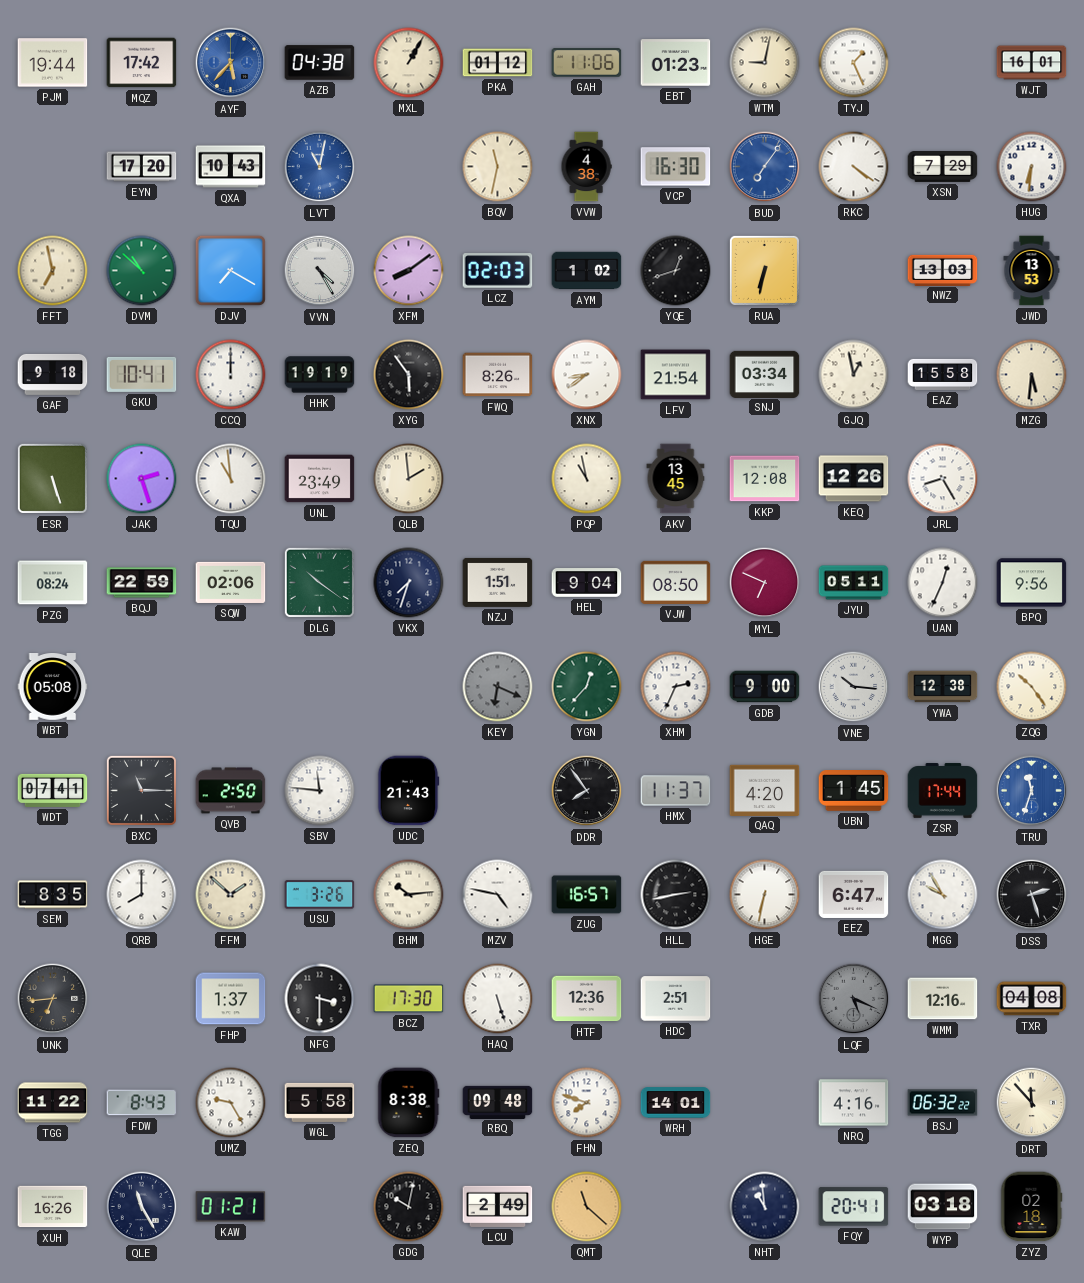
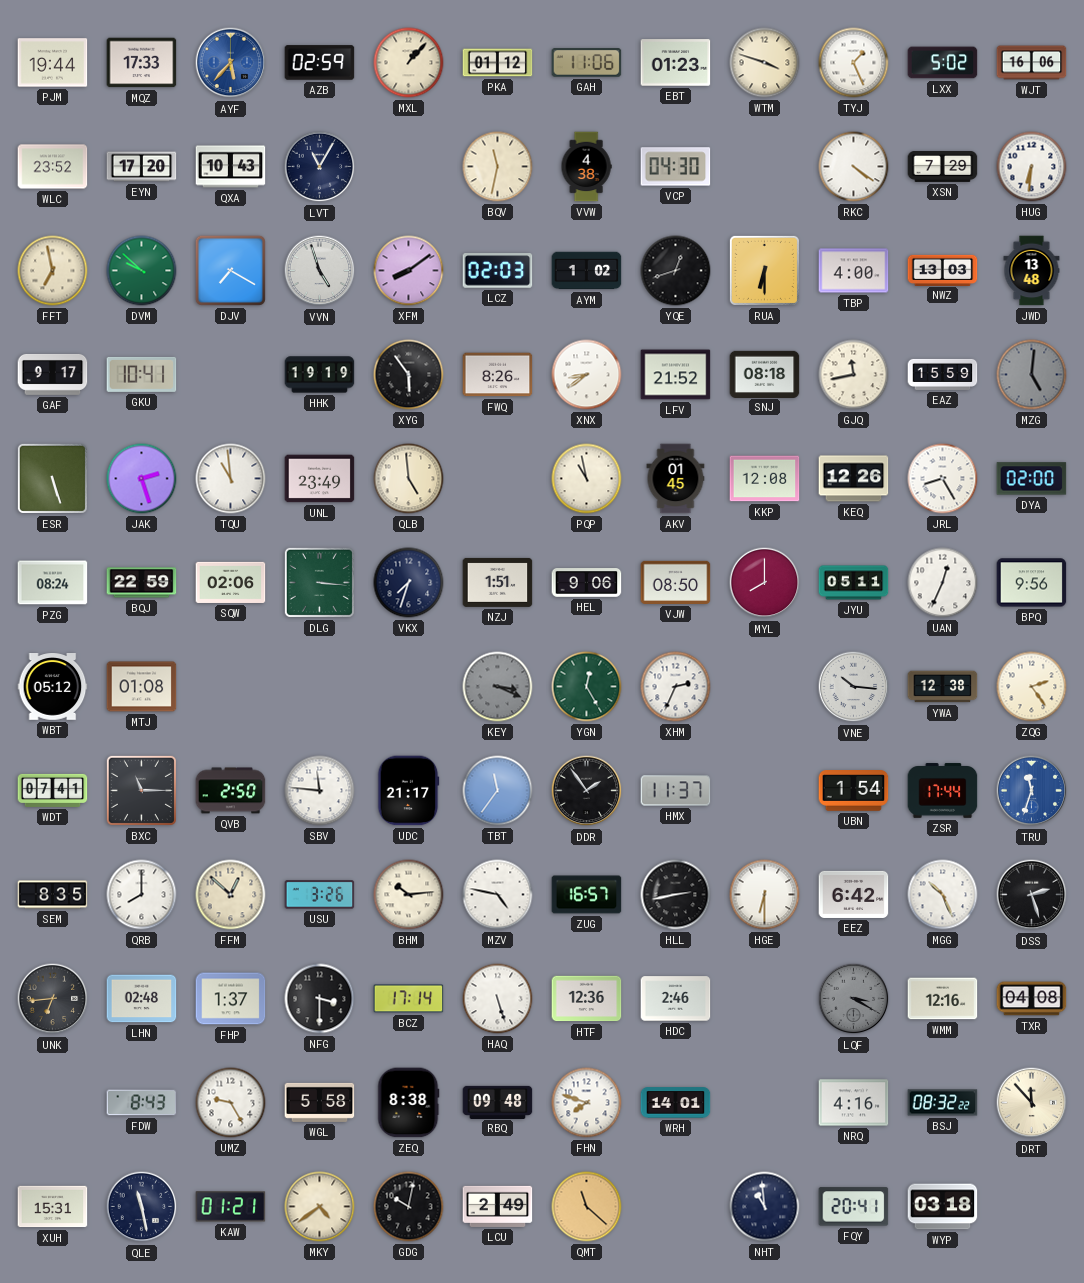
MQZ: 17:42 -> 17:33 (142, 63)
AZB: 04:38 -> 02:59 (320, 63)
MXL: 1:05 -> 1:07 (409, 63)
WTM: 9:02 -> 3:48 (765, 63)
LXX: none -> 5:02 (943, 63)
WJT: 16:01 -> 16:06 (1032, 63)
WLC: none -> 23:52 (53, 167)
LVT: 11:02 -> 11:05 (320, 167)
LVT dial: blue -> navy (320, 167)
VCP: 16:30 -> 04:30 (676, 167)
BUD: 7:06 -> none (765, 167)
DVM: 10:52 -> 9:52 (142, 271)
VVN: 4:25 -> 4:57 (320, 271)
RUA: 6:32 -> 6:30 (764, 270)
TBP: none -> 4:00 (854, 271)
JWD: 13:53 -> 13:48 (1032, 271)
GAF: 9:18 -> 9:17 (53, 374)
CCQ: 12:00 -> none (231, 375)
LFV: 21:54 -> 21:52 (676, 375)
SNJ: 03:34 -> 08:18 (765, 374)
GJQ: 12:58 -> 11:43 (854, 375)
EAZ: 15:58 -> 15:59 (943, 374)
MZG: 5:31 -> 5:01 (1032, 375)
MZG dial: cream -> grey (1032, 375)
QLB: 1:59 -> 4:59 (409, 479)
AKV: 13:45 -> 01:45 (676, 479)
DYA: none -> 02:00 (1032, 479)
DLG: 10:21 -> 3:16 (319, 582)
HEL: 9:04 -> 9:06 (587, 583)
MYL: 6:49 -> 8:00 (765, 583)
WBT: 05:08 -> 05:12 (53, 687)
MTJ: none -> 01:08 (142, 687)
KEY: 6:19 -> 3:19 (498, 687)
YGN: 12:37 -> 12:25 (587, 687)
GDB: 9:00 -> none (765, 687)
ZQG: 10:24 -> 2:24 (1032, 687)
UDC: 21:43 -> 21:17 (408, 791)
TBT: none -> 11:36 (498, 791)
DDR: 7:54 -> 1:54 (587, 791)
QAQ: 4:20 -> none (765, 790)
UBN: 1:45 -> 1:54 (854, 791)
FFM: 1:52 -> 12:52 (231, 895)
HGE: 6:32 -> 6:30 (765, 895)
EEZ: 6:47 -> 6:42 (854, 894)
MGG: 9:55 -> 10:26 (943, 895)
LHN: none -> 02:48 (142, 999)
BCZ: 17:30 -> 17:14 (409, 999)
HDC: 2:51 -> 2:46 (676, 999)
LQF: 5:19 -> 3:20 (854, 999)
TGG: 11:22 -> none (53, 1103)
BSJ: 06:32 -> 08:32 (943, 1103)
XUH: 16:26 -> 15:31 (53, 1207)
QLE: 11:25 -> 11:28 (142, 1207)
MKY: none -> 4:39 (320, 1207)
ZYZ: 02:18 -> none (1032, 1207)
